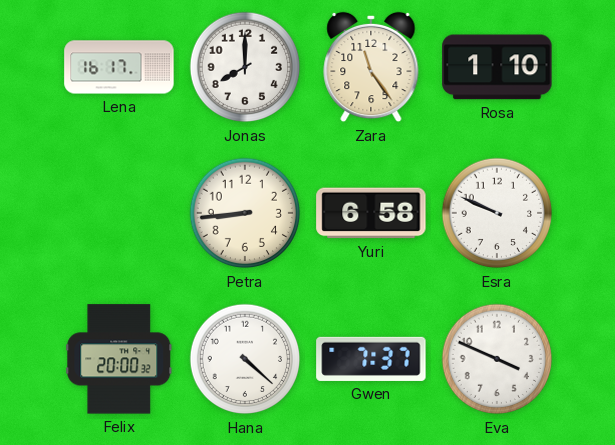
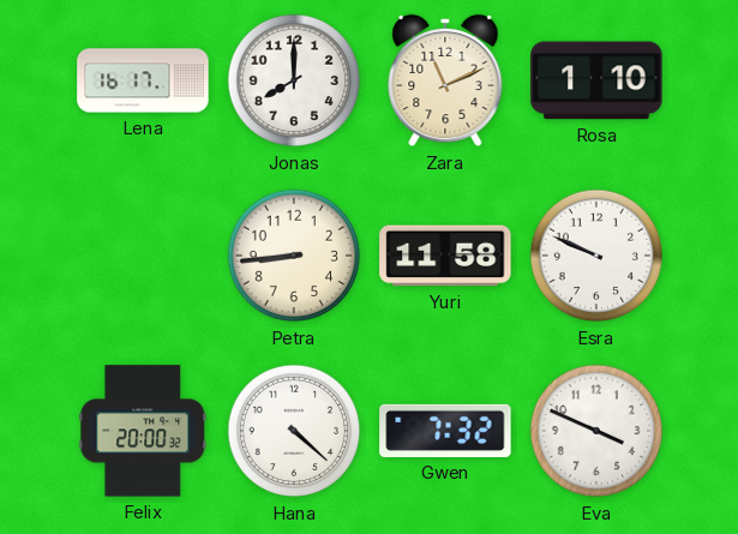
Zara: 11:24 -> 11:11 (445, 80)
Yuri: 6:58 -> 11:58 (445, 256)
Gwen: 7:37 -> 7:32 (445, 431)
